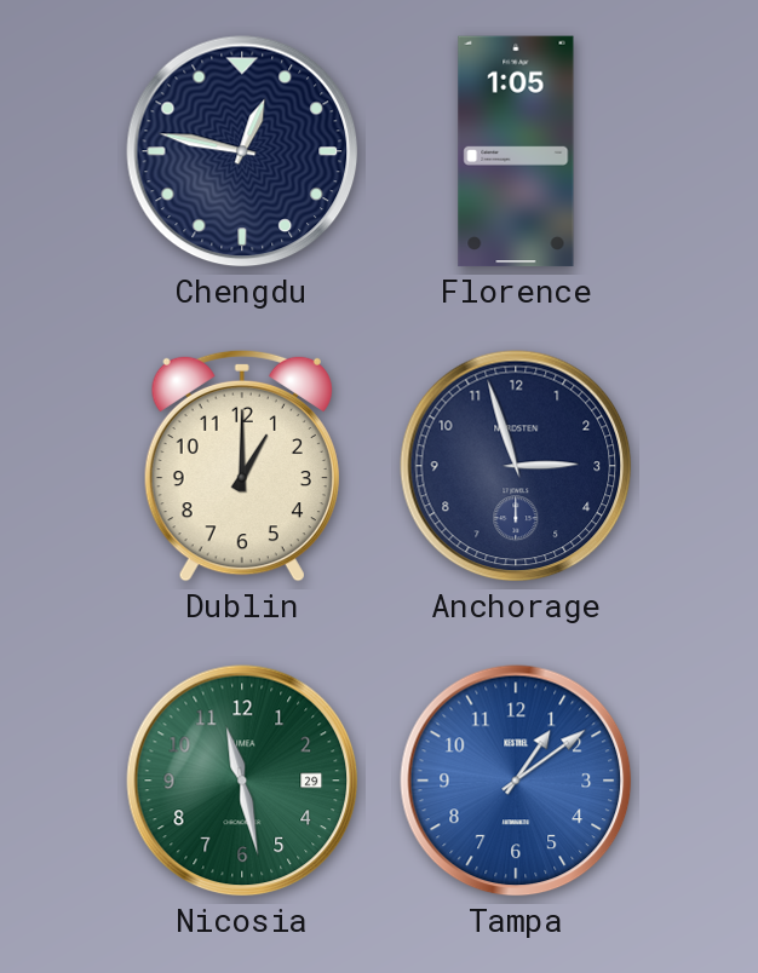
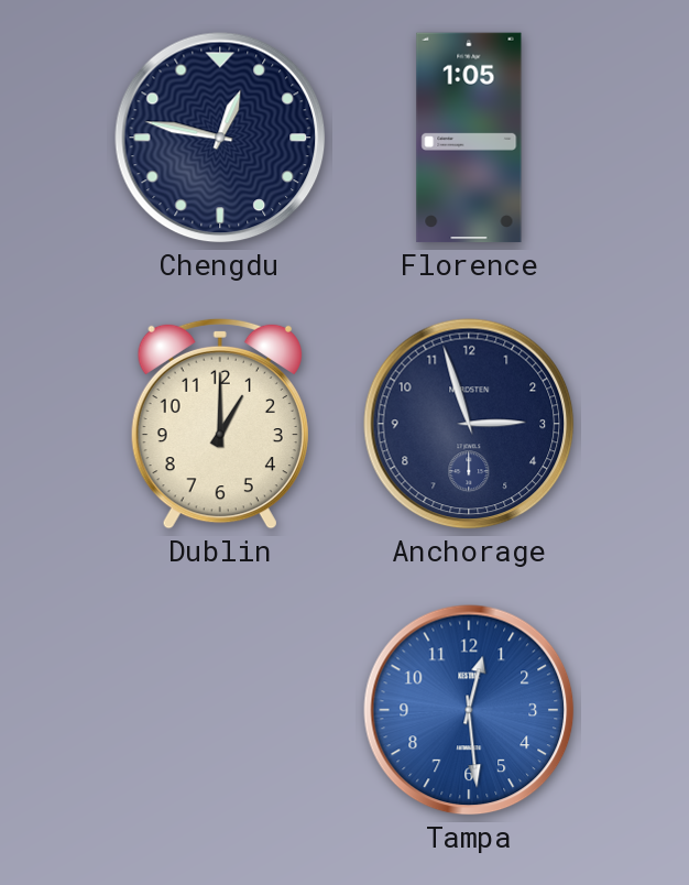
Nicosia: 11:28 -> none (242, 781)
Tampa: 1:09 -> 12:29 (469, 710)
